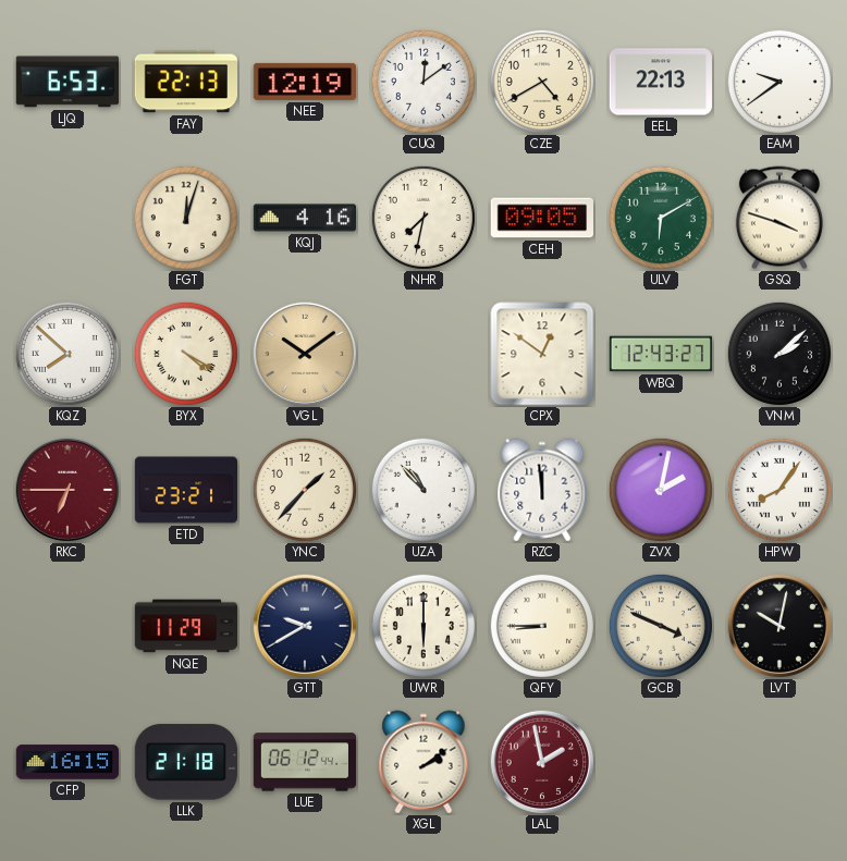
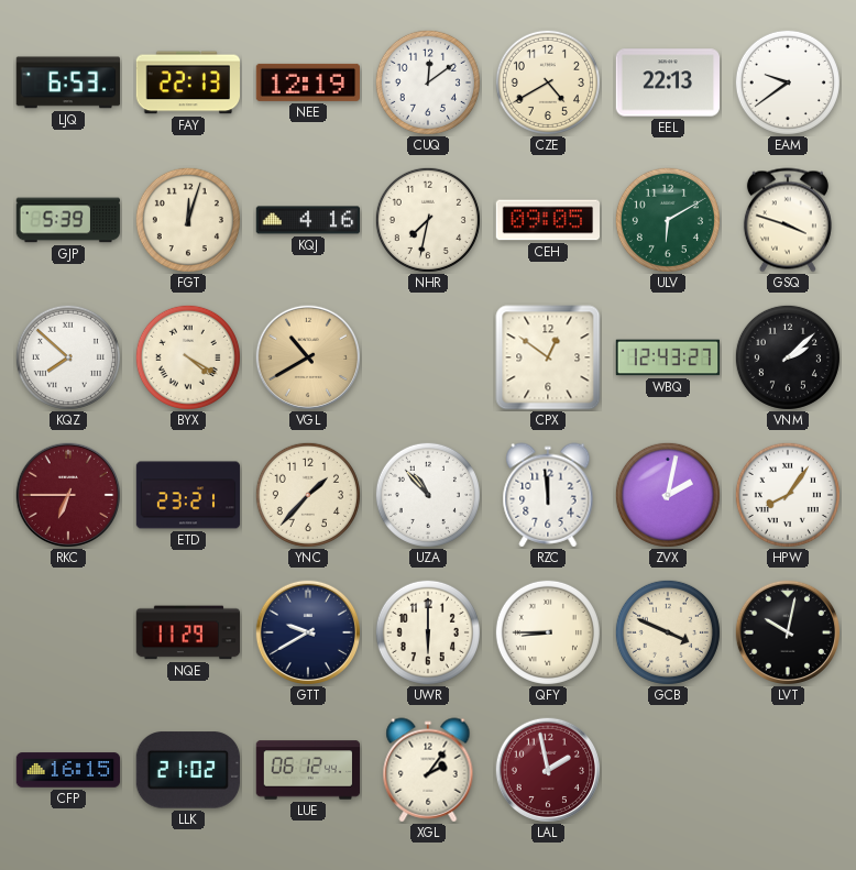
GJP: none -> 5:39 (68, 220)
VGL: 10:09 -> 10:40 (307, 356)
LLK: 21:18 -> 21:02 (188, 770)
XGL: 2:09 -> 2:06 (428, 770)
